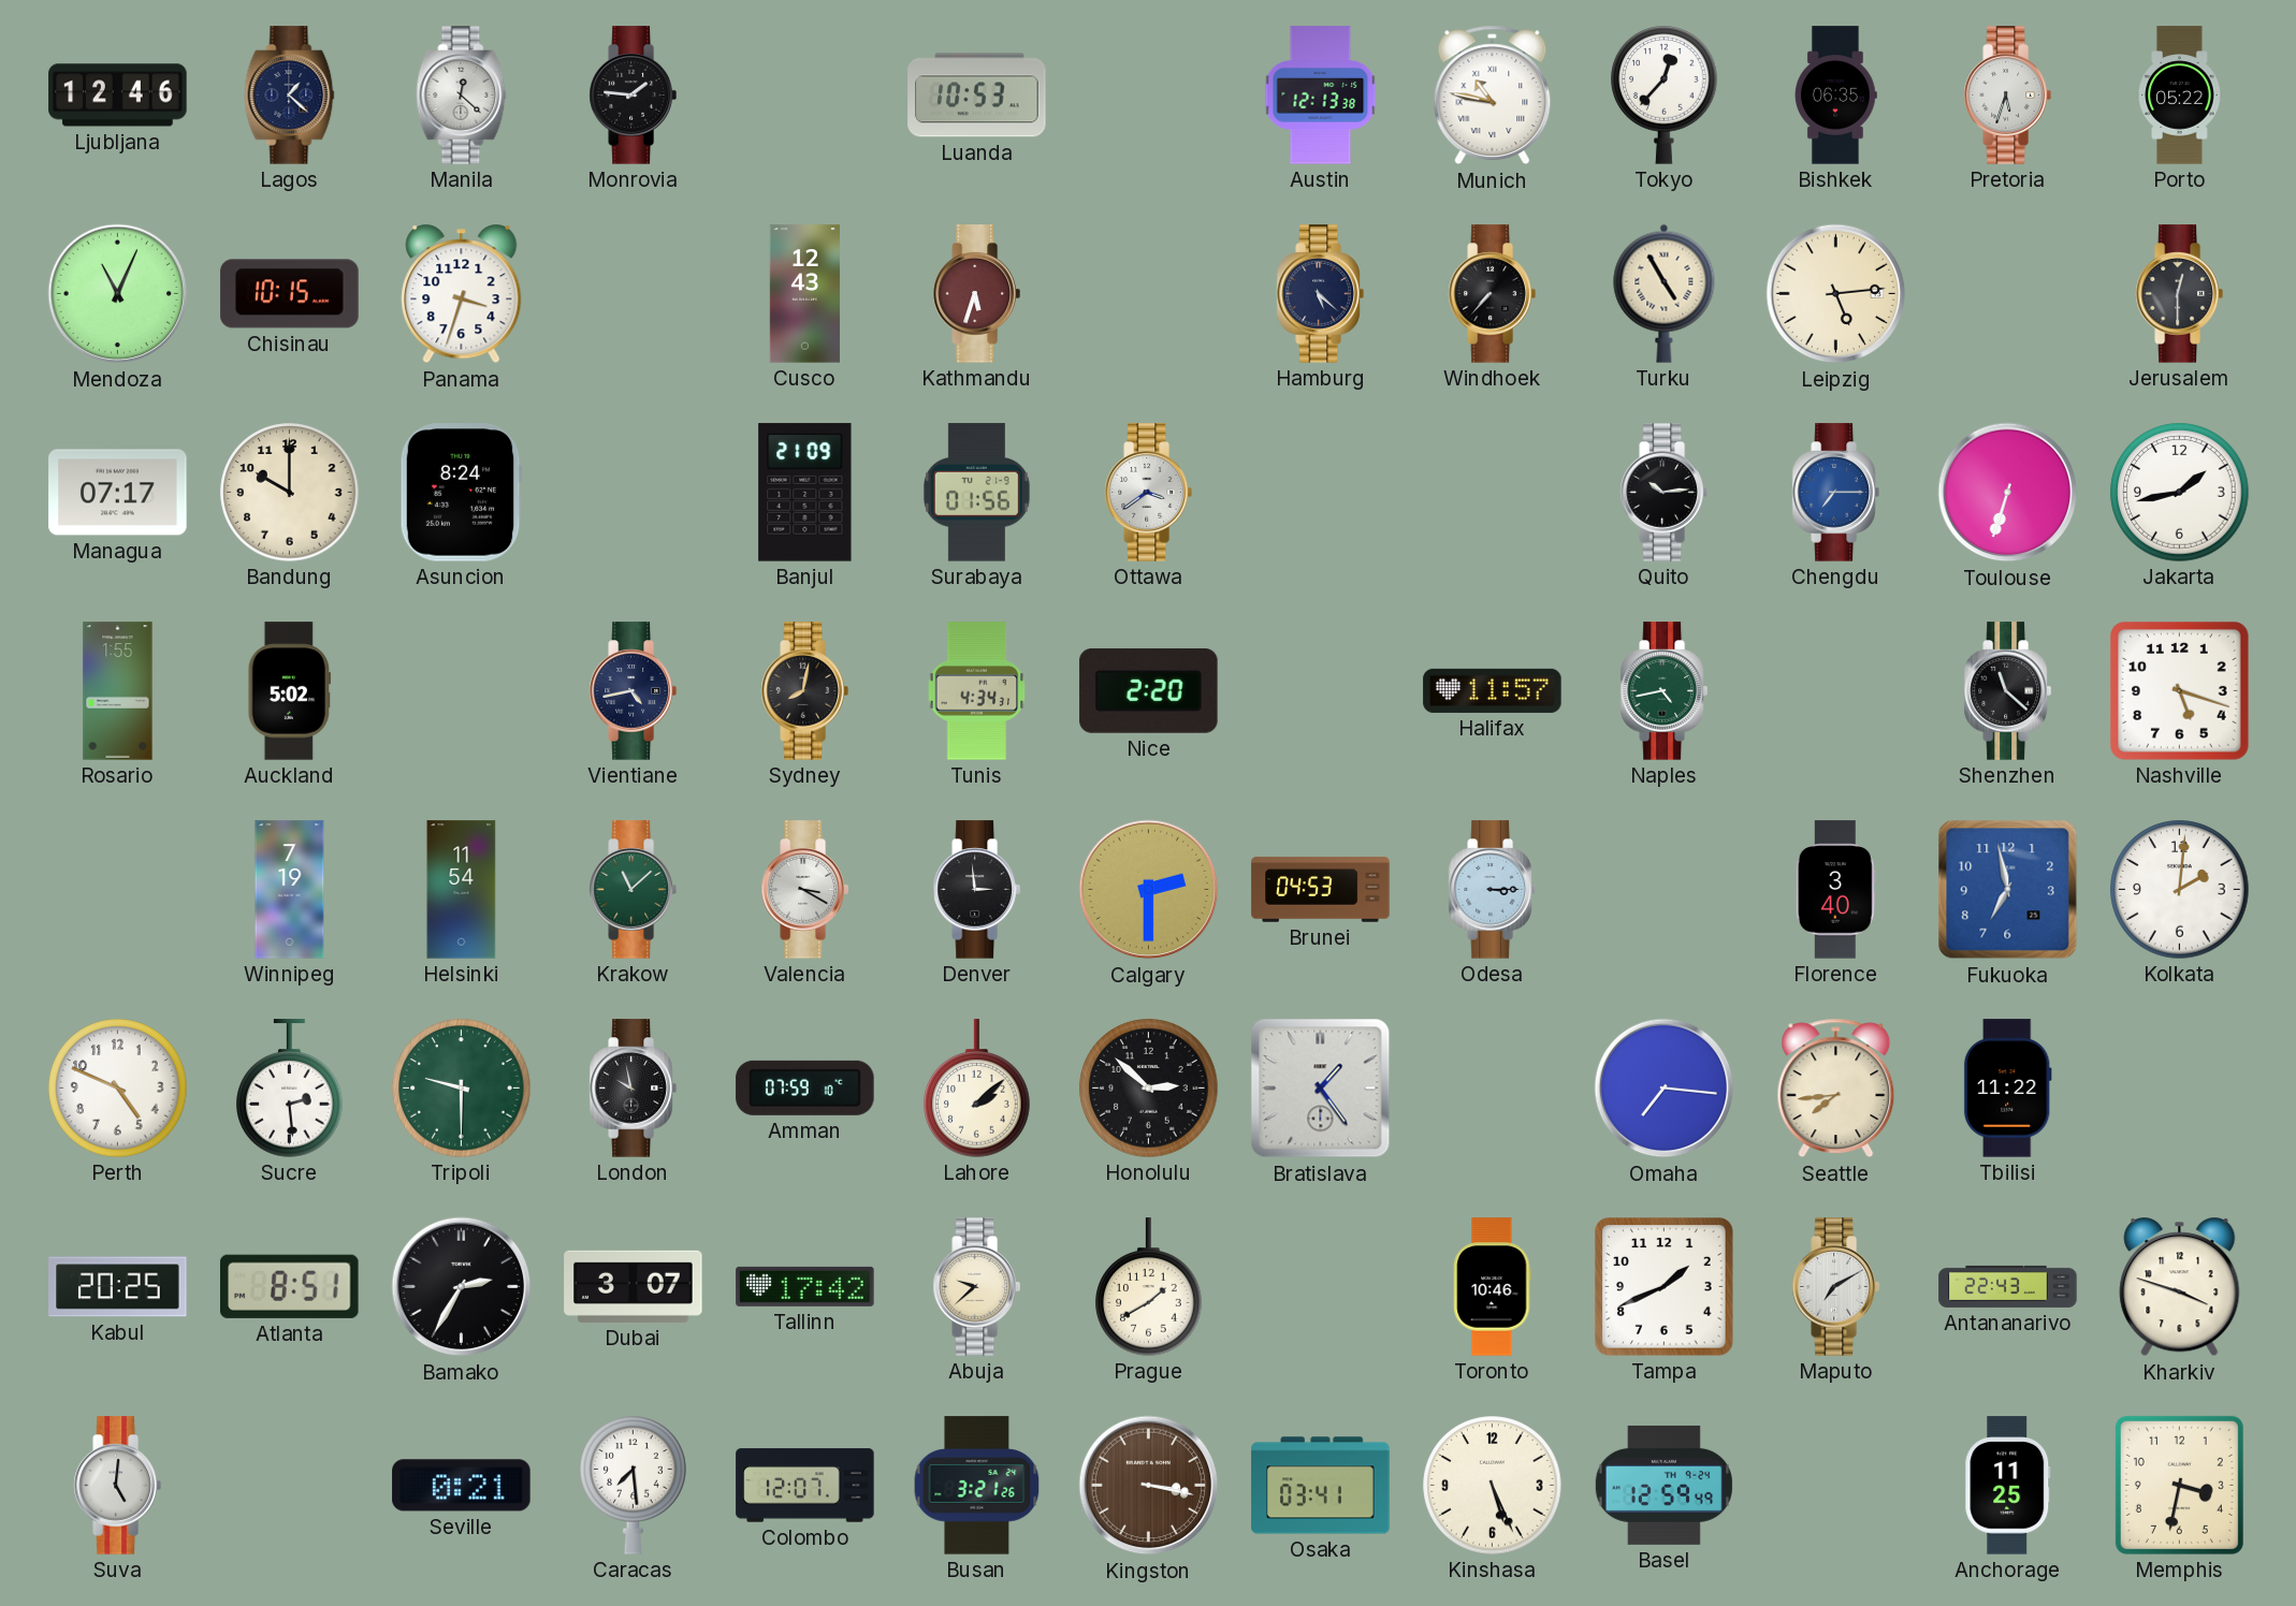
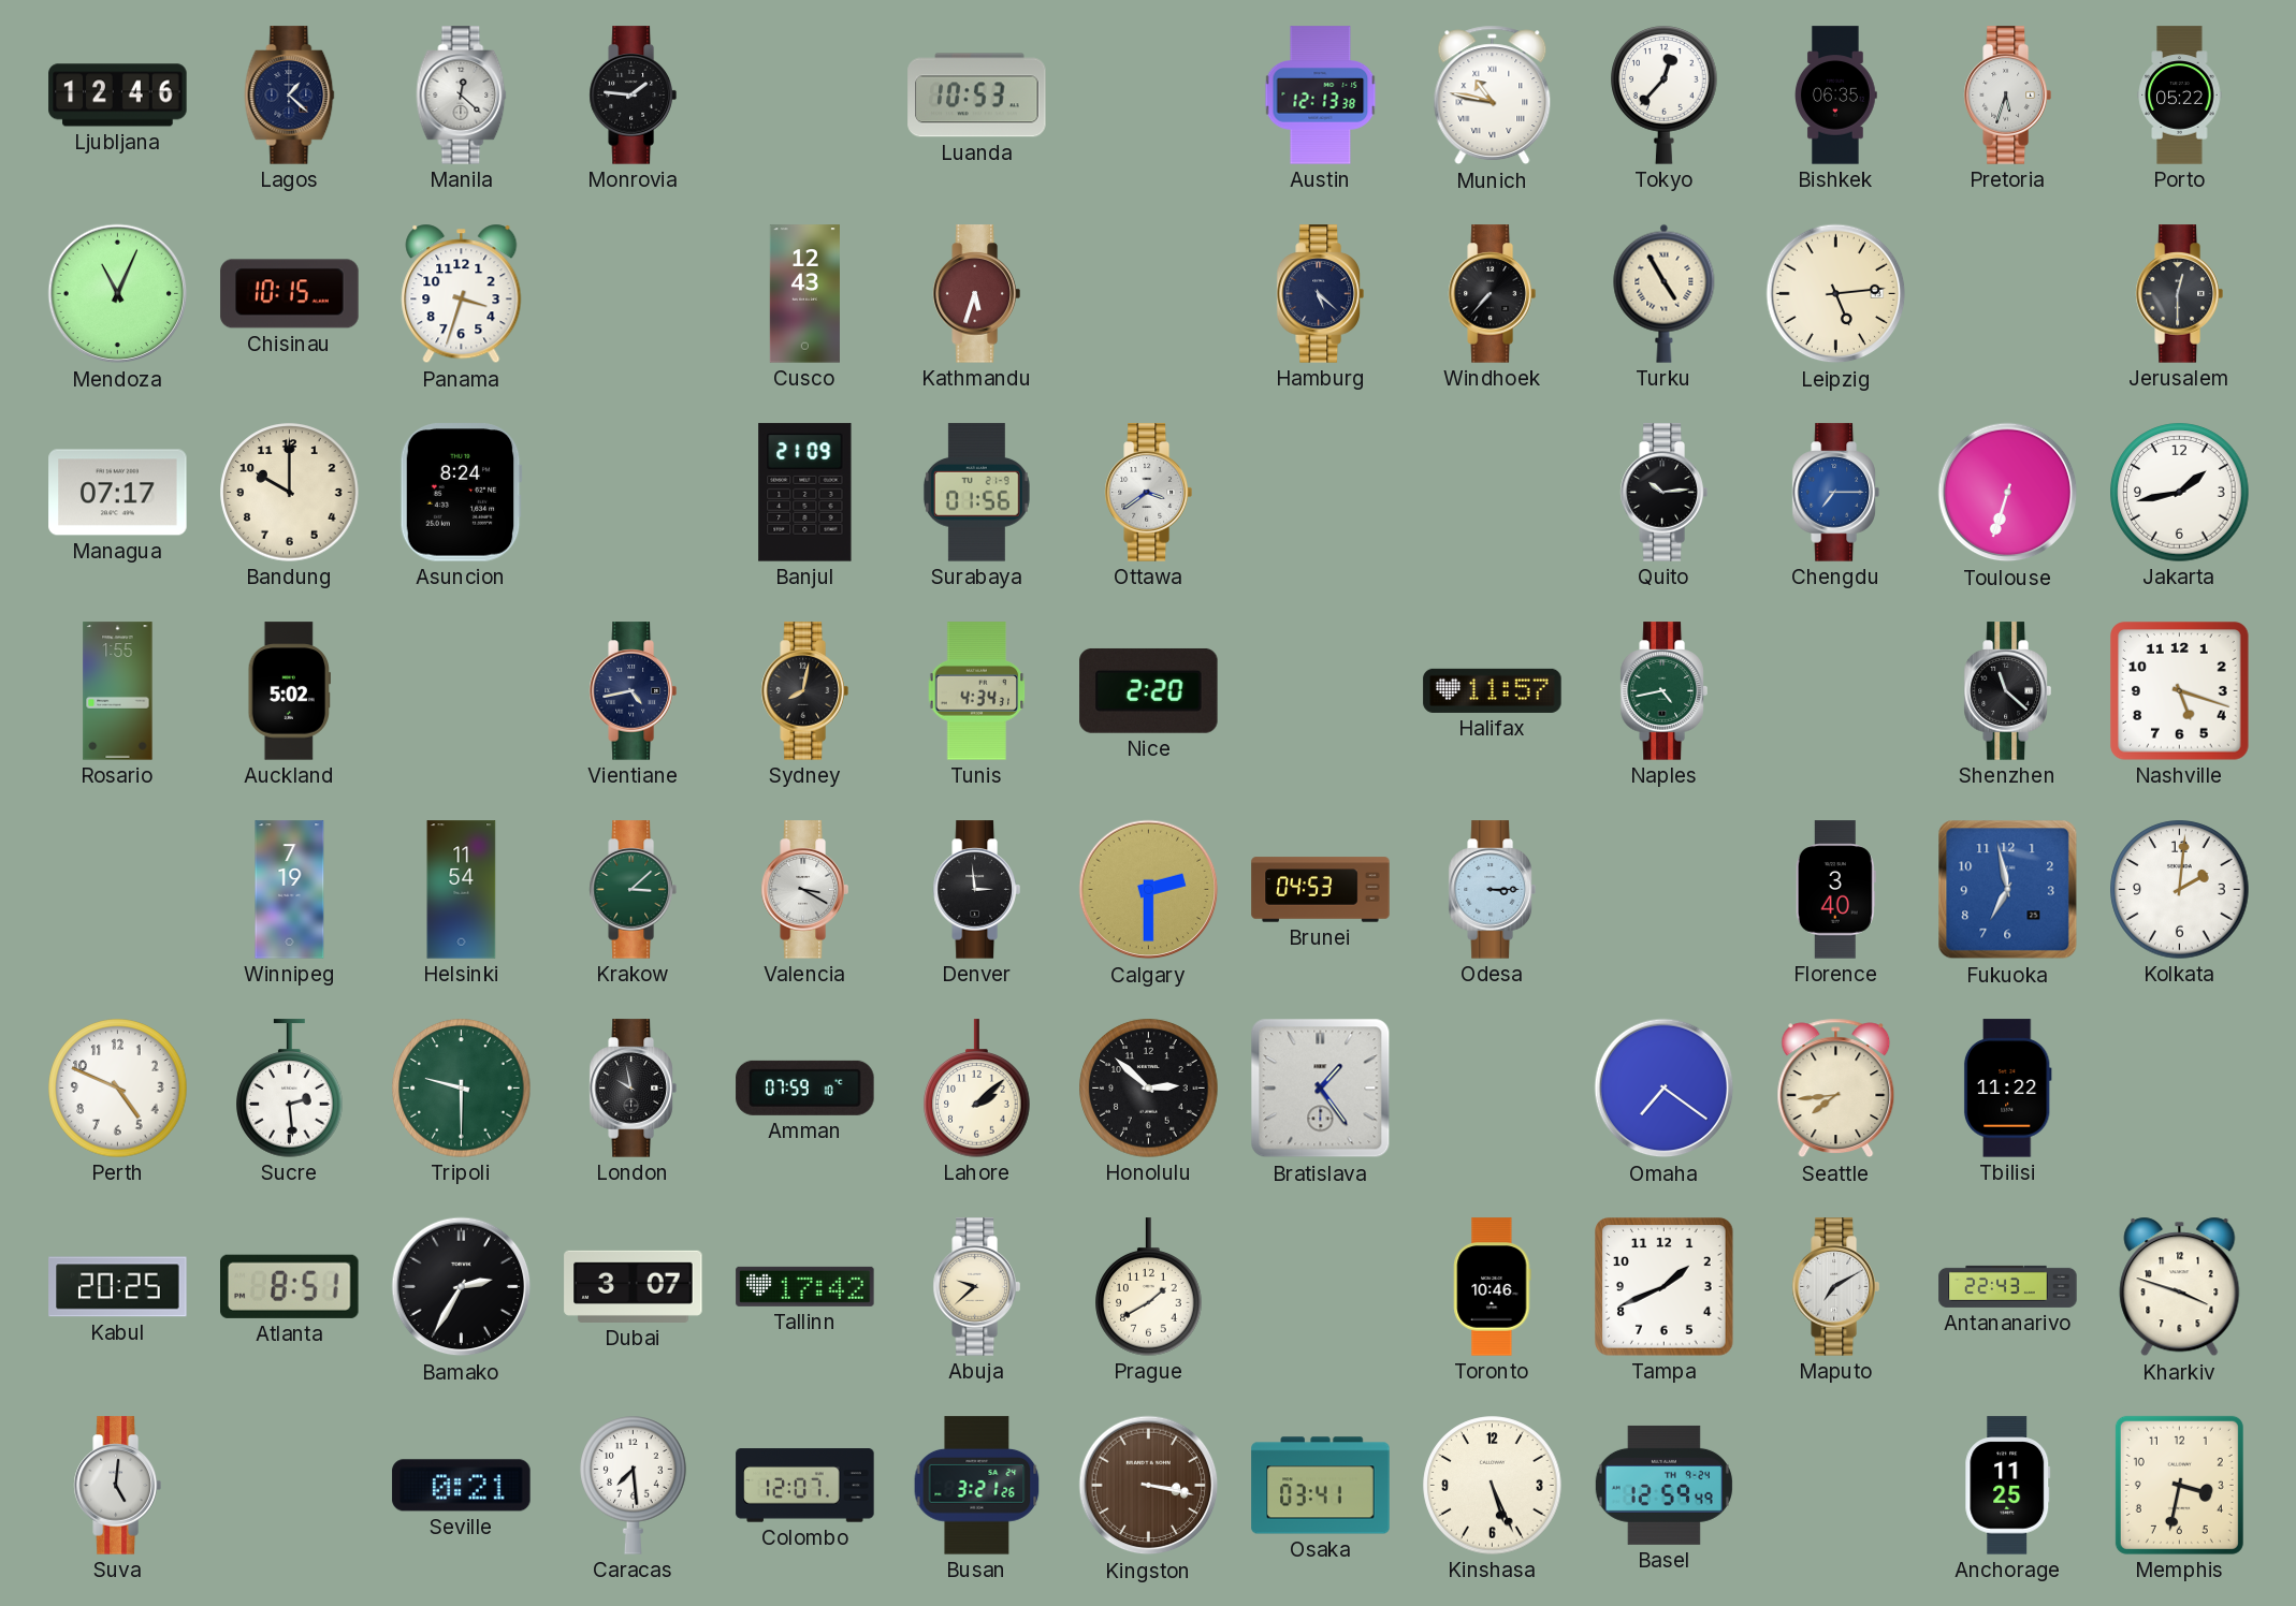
Krakow: 11:08 -> 3:08 (633, 890)
Omaha: 7:16 -> 7:21 (1665, 1089)
